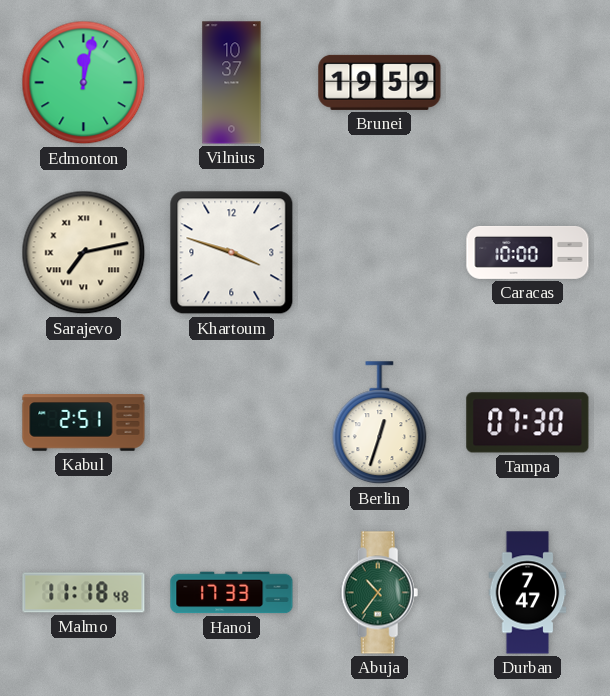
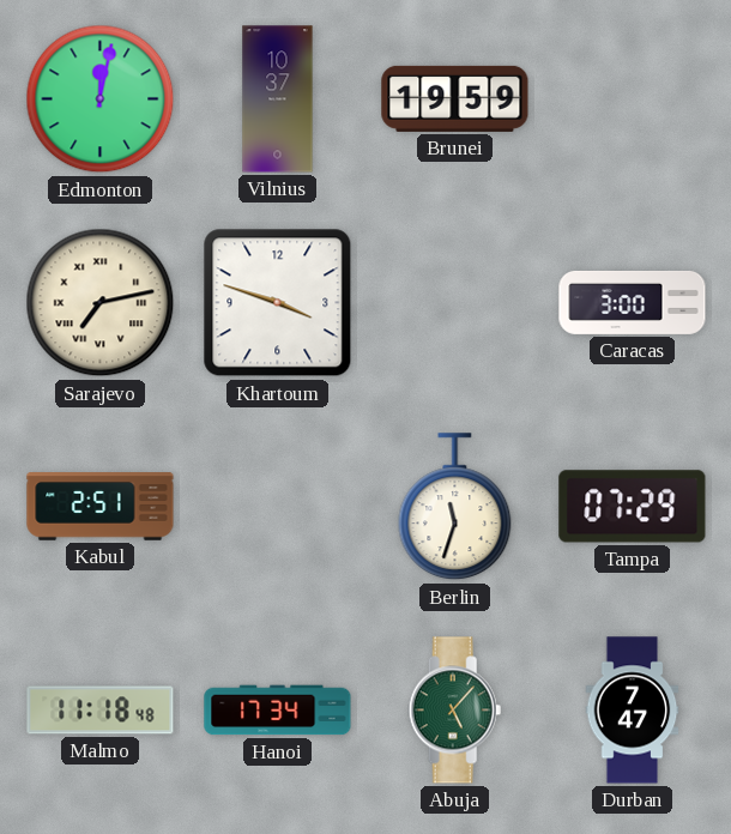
Caracas: 10:00 -> 3:00 (633, 302)
Berlin: 12:33 -> 11:33 (455, 507)
Tampa: 07:30 -> 07:29 (633, 507)
Hanoi: 17:33 -> 17:34 (278, 711)
Abuja: 10:36 -> 5:07 (455, 711)
